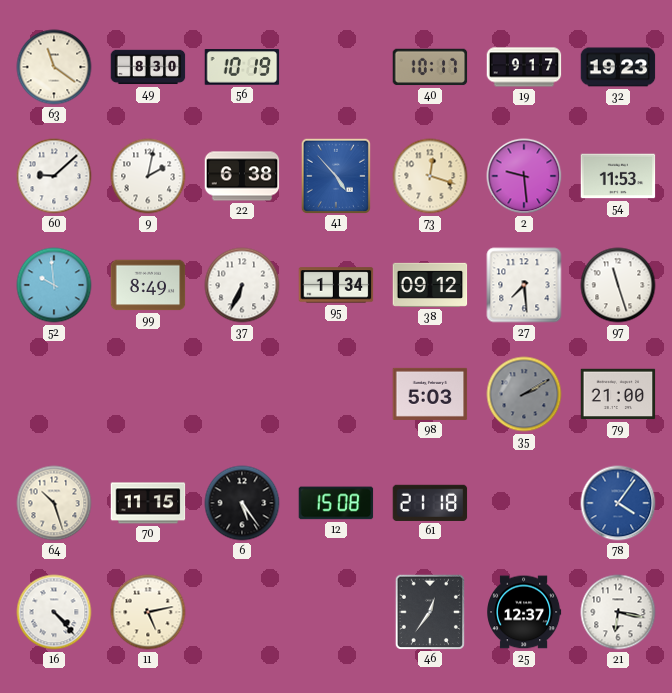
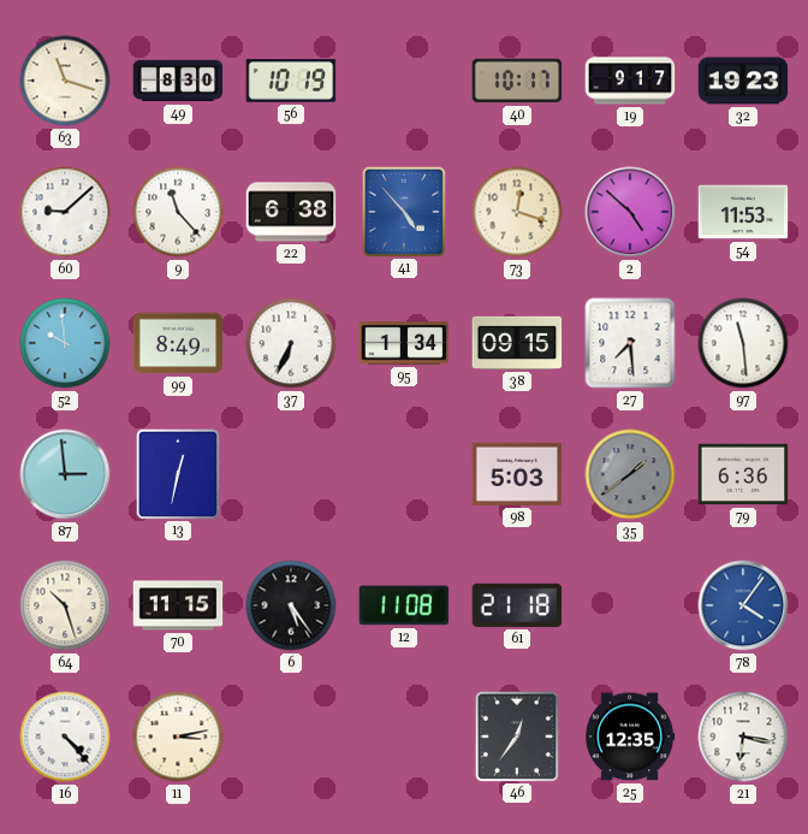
63: 11:21 -> 11:18 (65, 81)
9: 2:02 -> 11:23 (178, 212)
2: 9:29 -> 4:52 (630, 212)
38: 09:12 -> 09:15 (517, 343)
97: 11:27 -> 11:29 (743, 343)
87: none -> 2:59 (65, 474)
13: none -> 12:32 (177, 473)
35: 2:10 -> 1:39 (630, 474)
79: 21:00 -> 6:36 (743, 474)
12: 15:08 -> 11:08 (404, 605)
11: 5:13 -> 3:13 (178, 737)
25: 12:37 -> 12:35 (631, 737)
